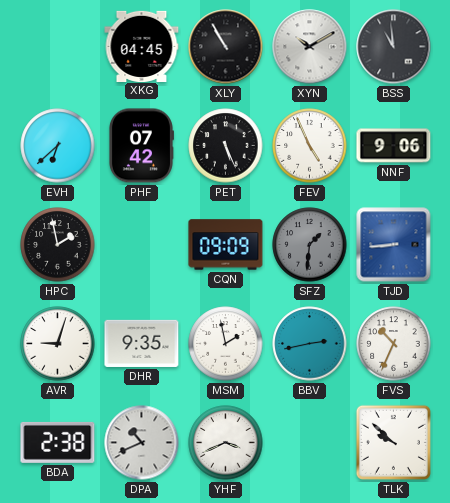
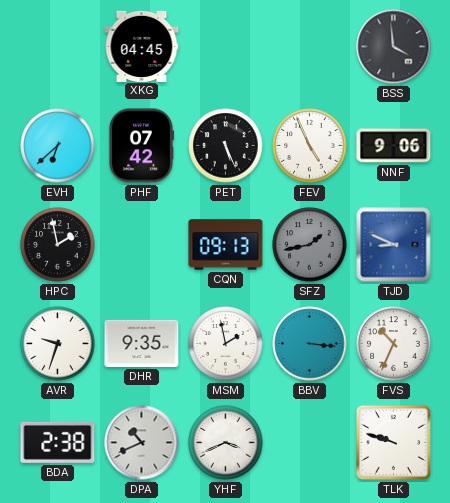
XLY: 10:55 -> none (226, 47)
XYN: 10:10 -> none (310, 47)
BSS: 10:59 -> 3:59 (394, 47)
CQN: 09:09 -> 09:13 (226, 245)
SFZ: 1:31 -> 1:43 (310, 245)
TJD: 8:44 -> 8:49 (394, 245)
AVR: 9:03 -> 9:33 (58, 344)
BBV: 2:43 -> 3:16 (310, 344)
TLK: 9:52 -> 9:48 (393, 442)
